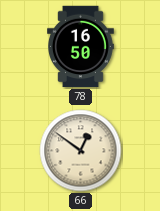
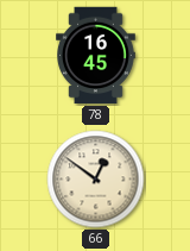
78: 16:50 -> 16:45 (96, 56)
